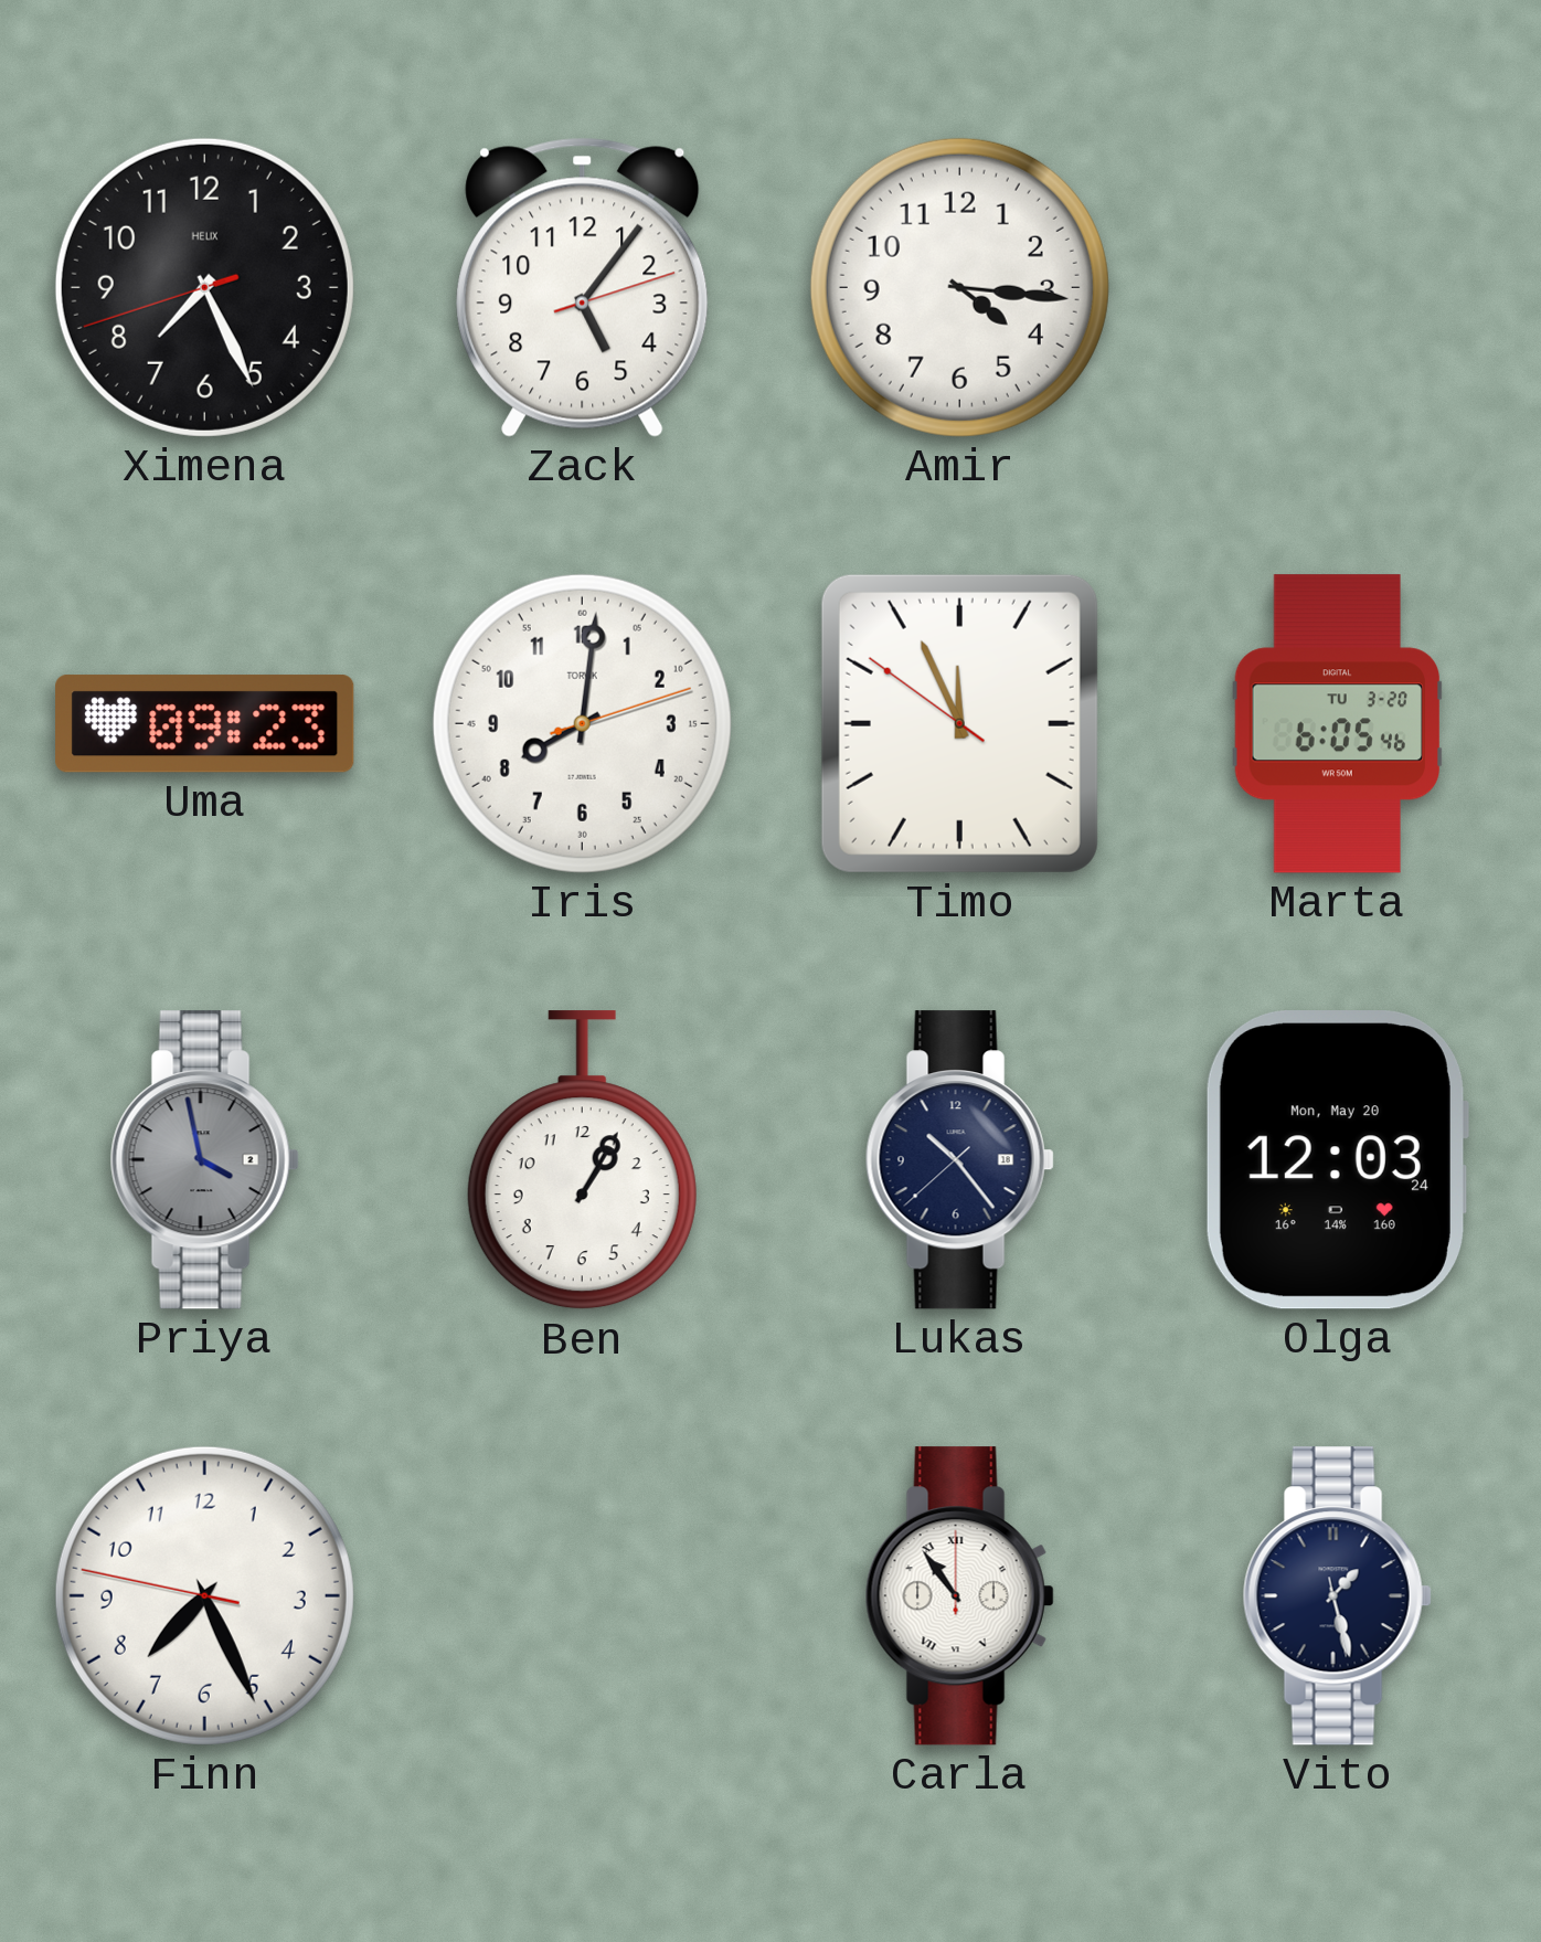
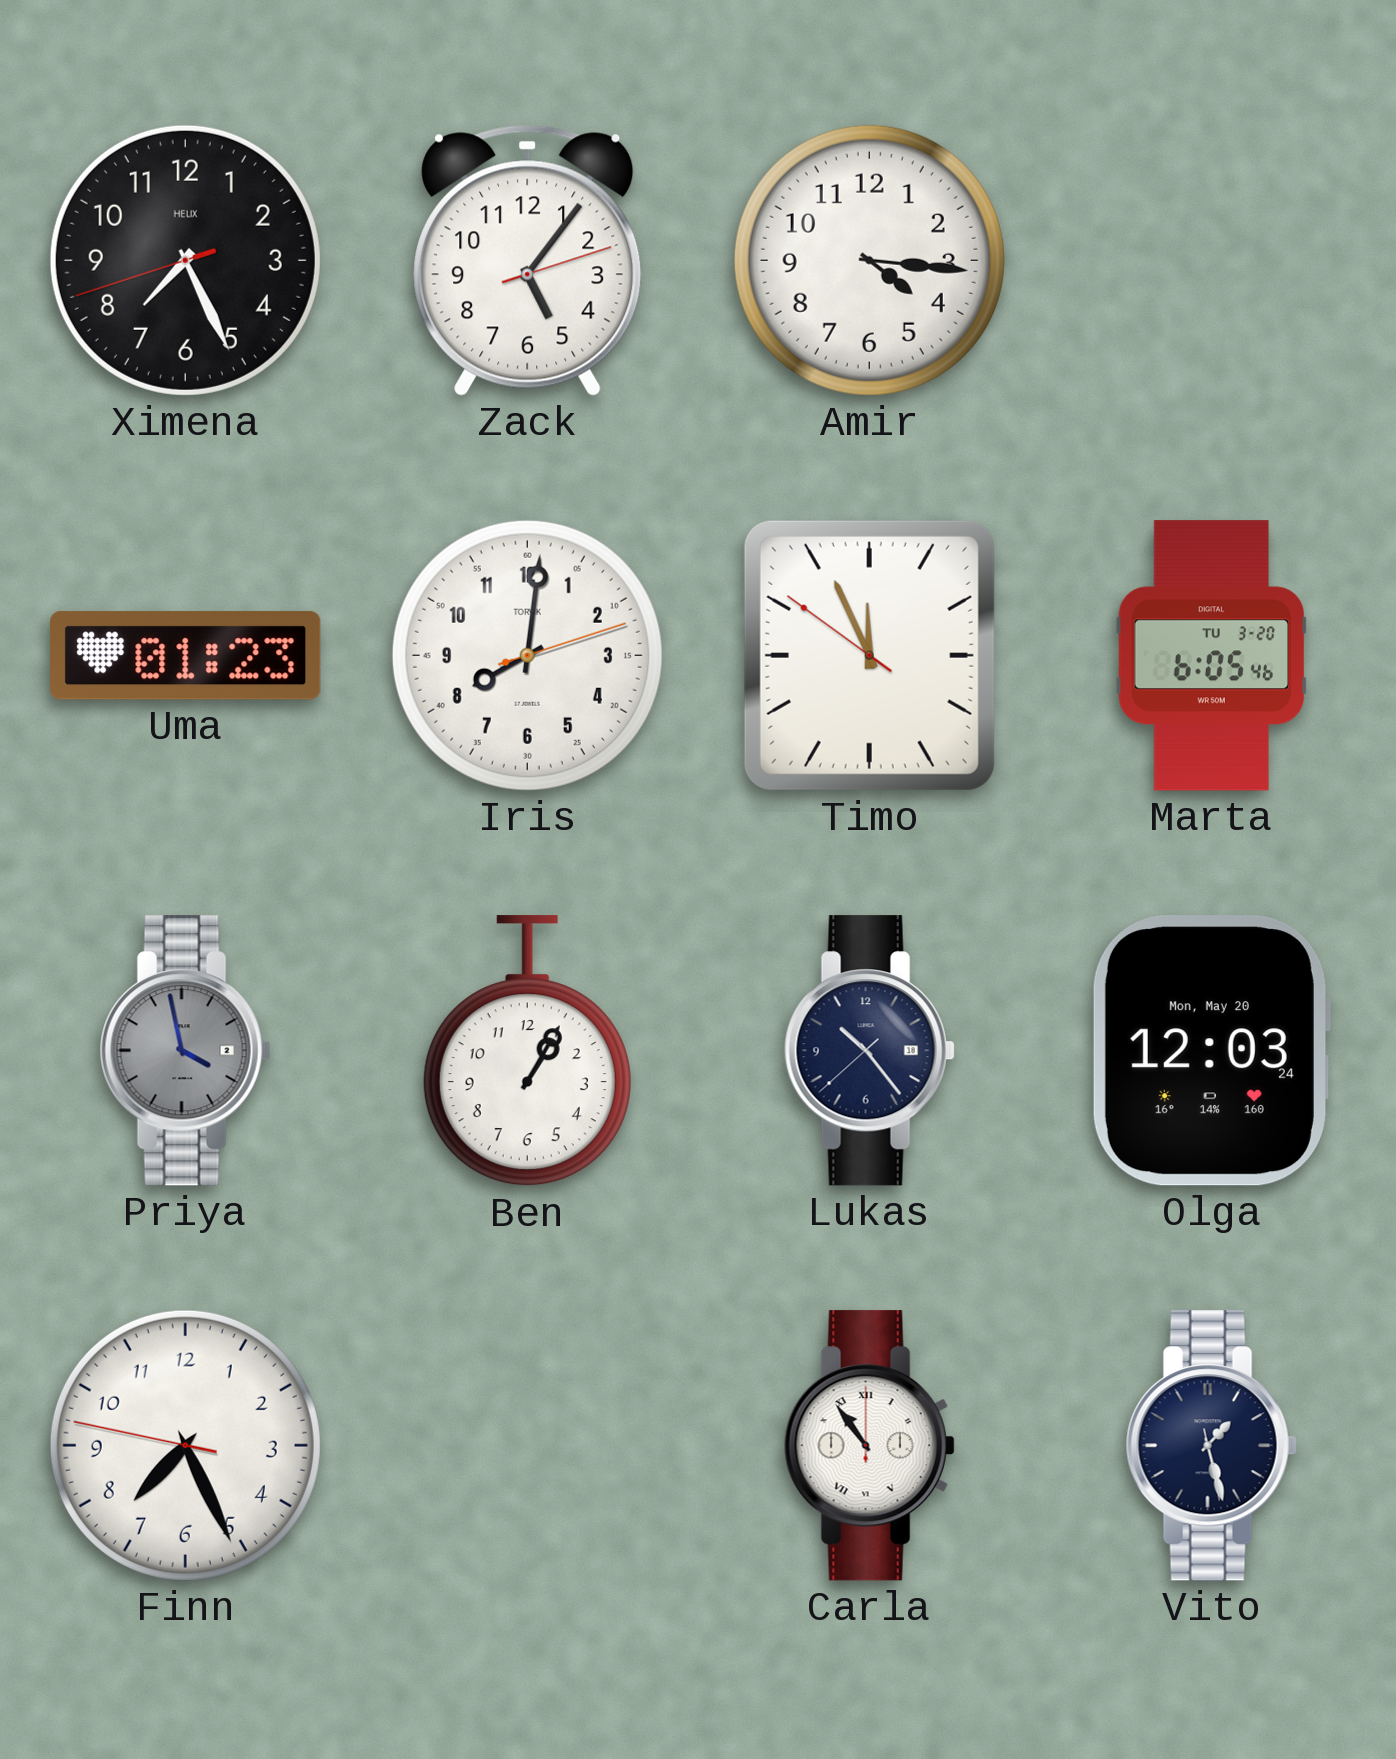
Uma: 09:23 -> 01:23 (186, 656)
